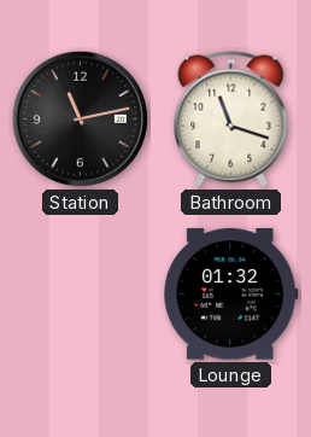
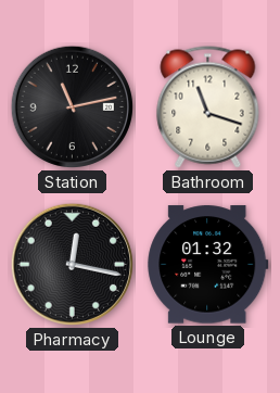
Pharmacy: none -> 12:17 (72, 264)
